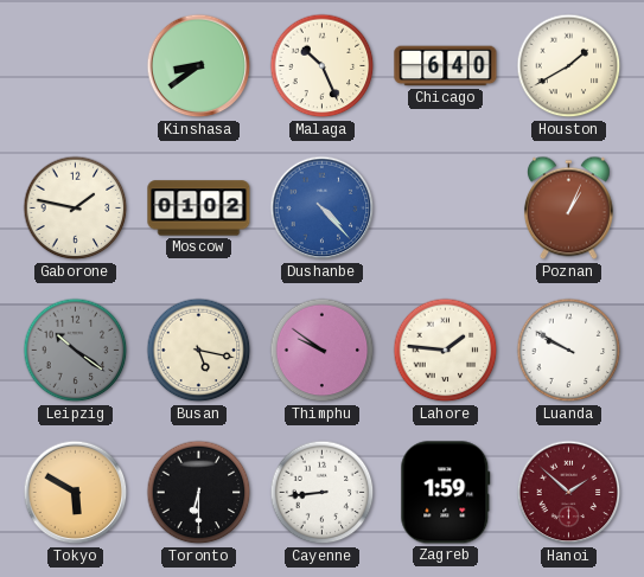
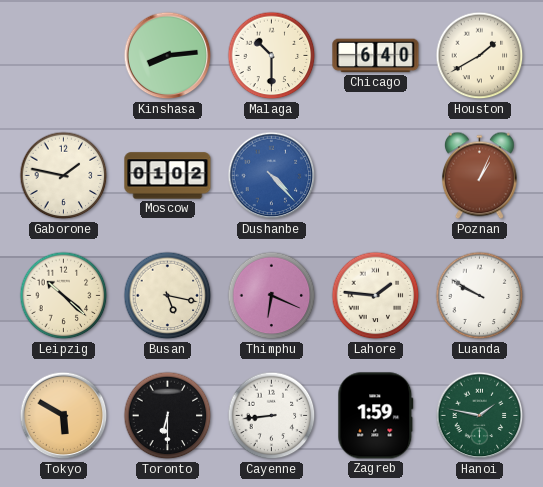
Kinshasa: 8:39 -> 8:14 (168, 56)
Malaga: 10:26 -> 10:30 (272, 56)
Leipzig: 10:21 -> 10:22 (64, 296)
Leipzig dial: grey -> cream (64, 296)
Thimphu: 9:51 -> 6:19 (272, 296)
Hanoi: 1:52 -> 1:47 (480, 416)
Hanoi dial: burgundy -> green (480, 416)
